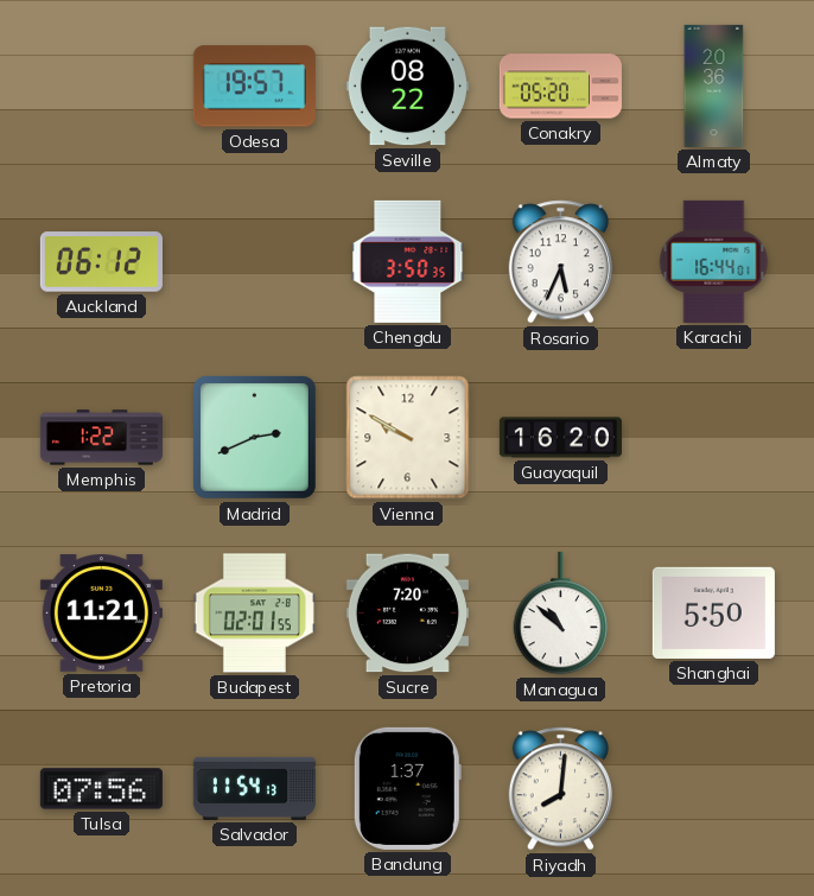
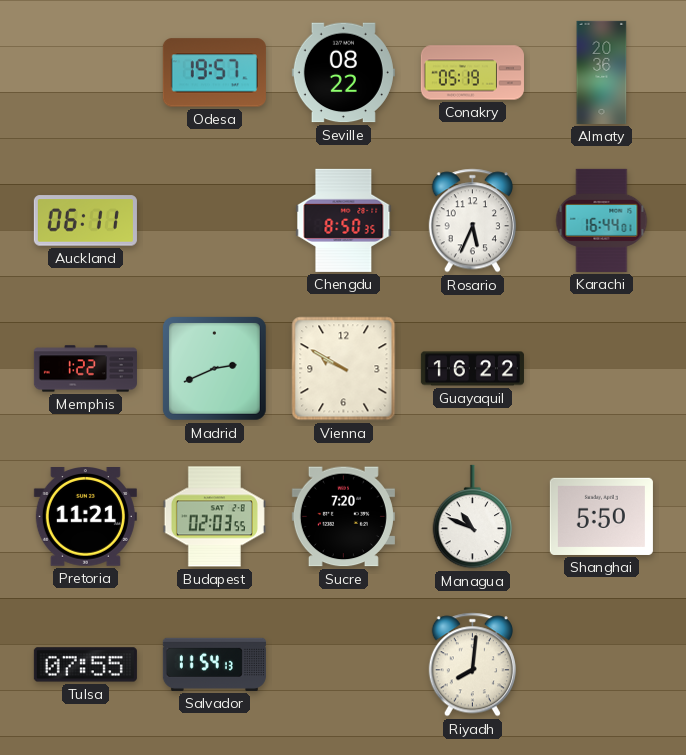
Conakry: 05:20 -> 05:19 (472, 73)
Auckland: 06:12 -> 06:11 (85, 221)
Chengdu: 3:50 -> 8:50 (344, 220)
Guayaquil: 16:20 -> 16:22 (472, 369)
Budapest: 02:01 -> 02:03 (214, 517)
Managua: 10:52 -> 10:49 (473, 517)
Tulsa: 07:56 -> 07:55 (85, 665)
Bandung: 1:37 -> none (407, 788)
